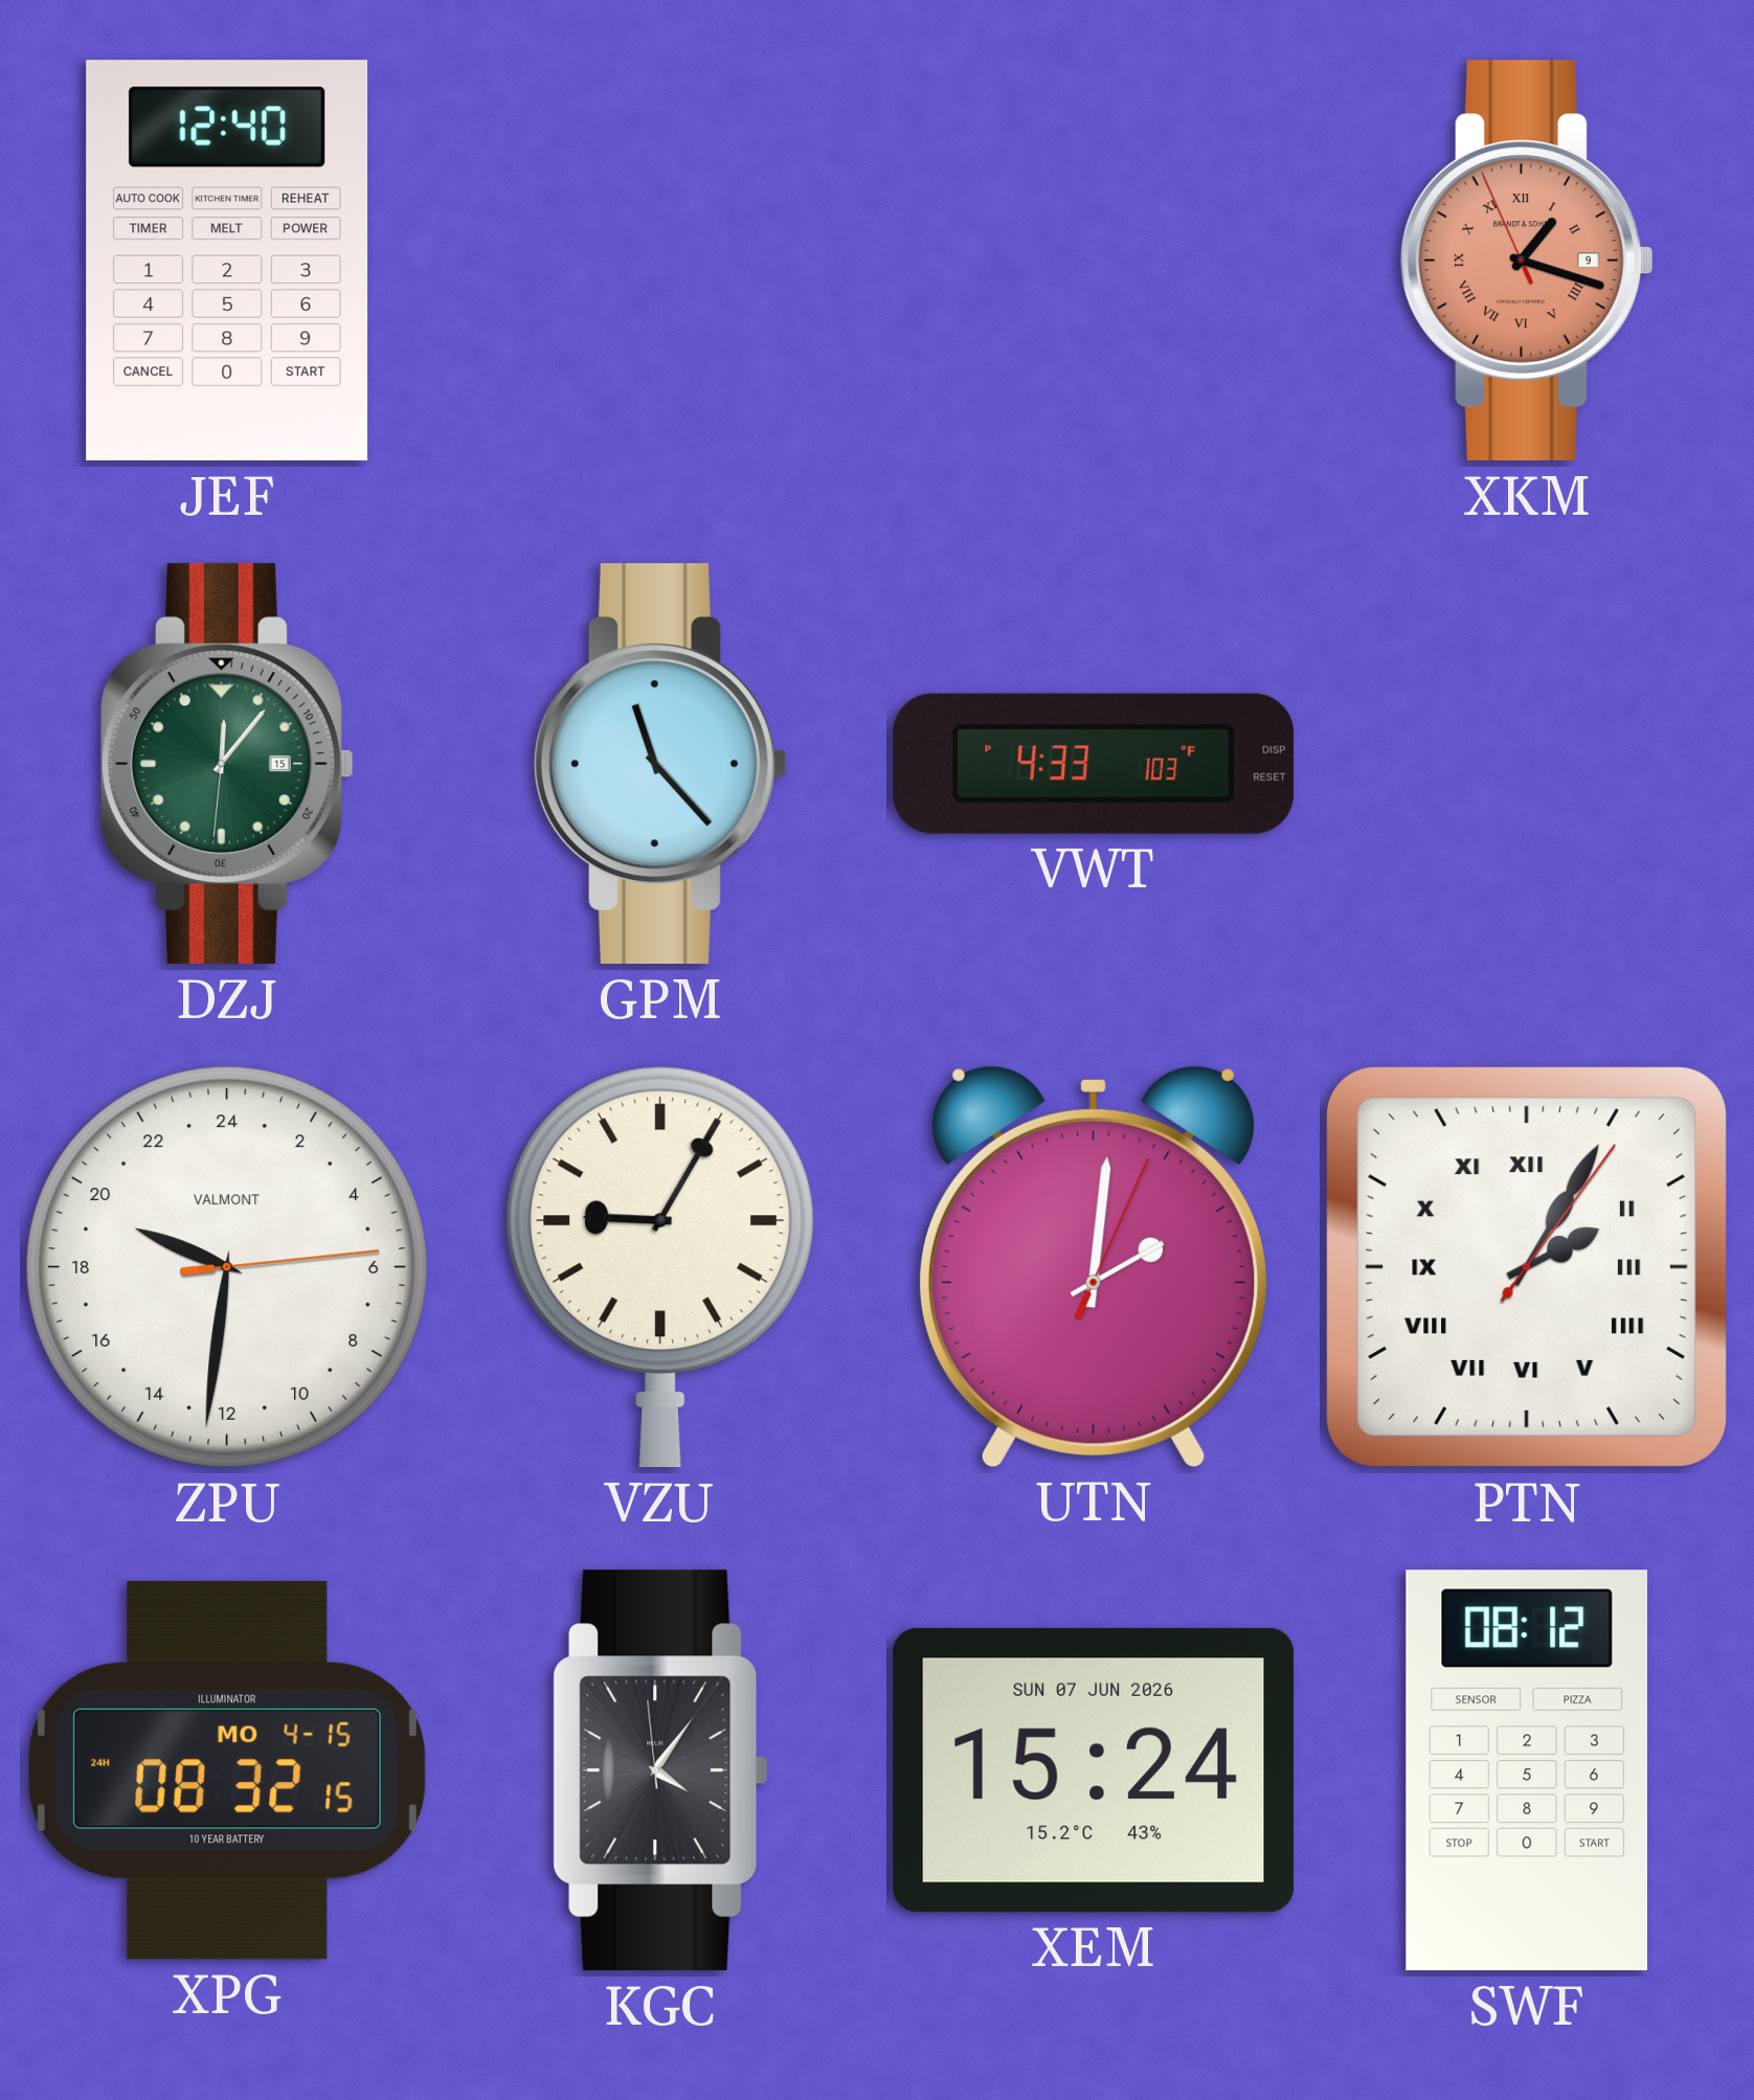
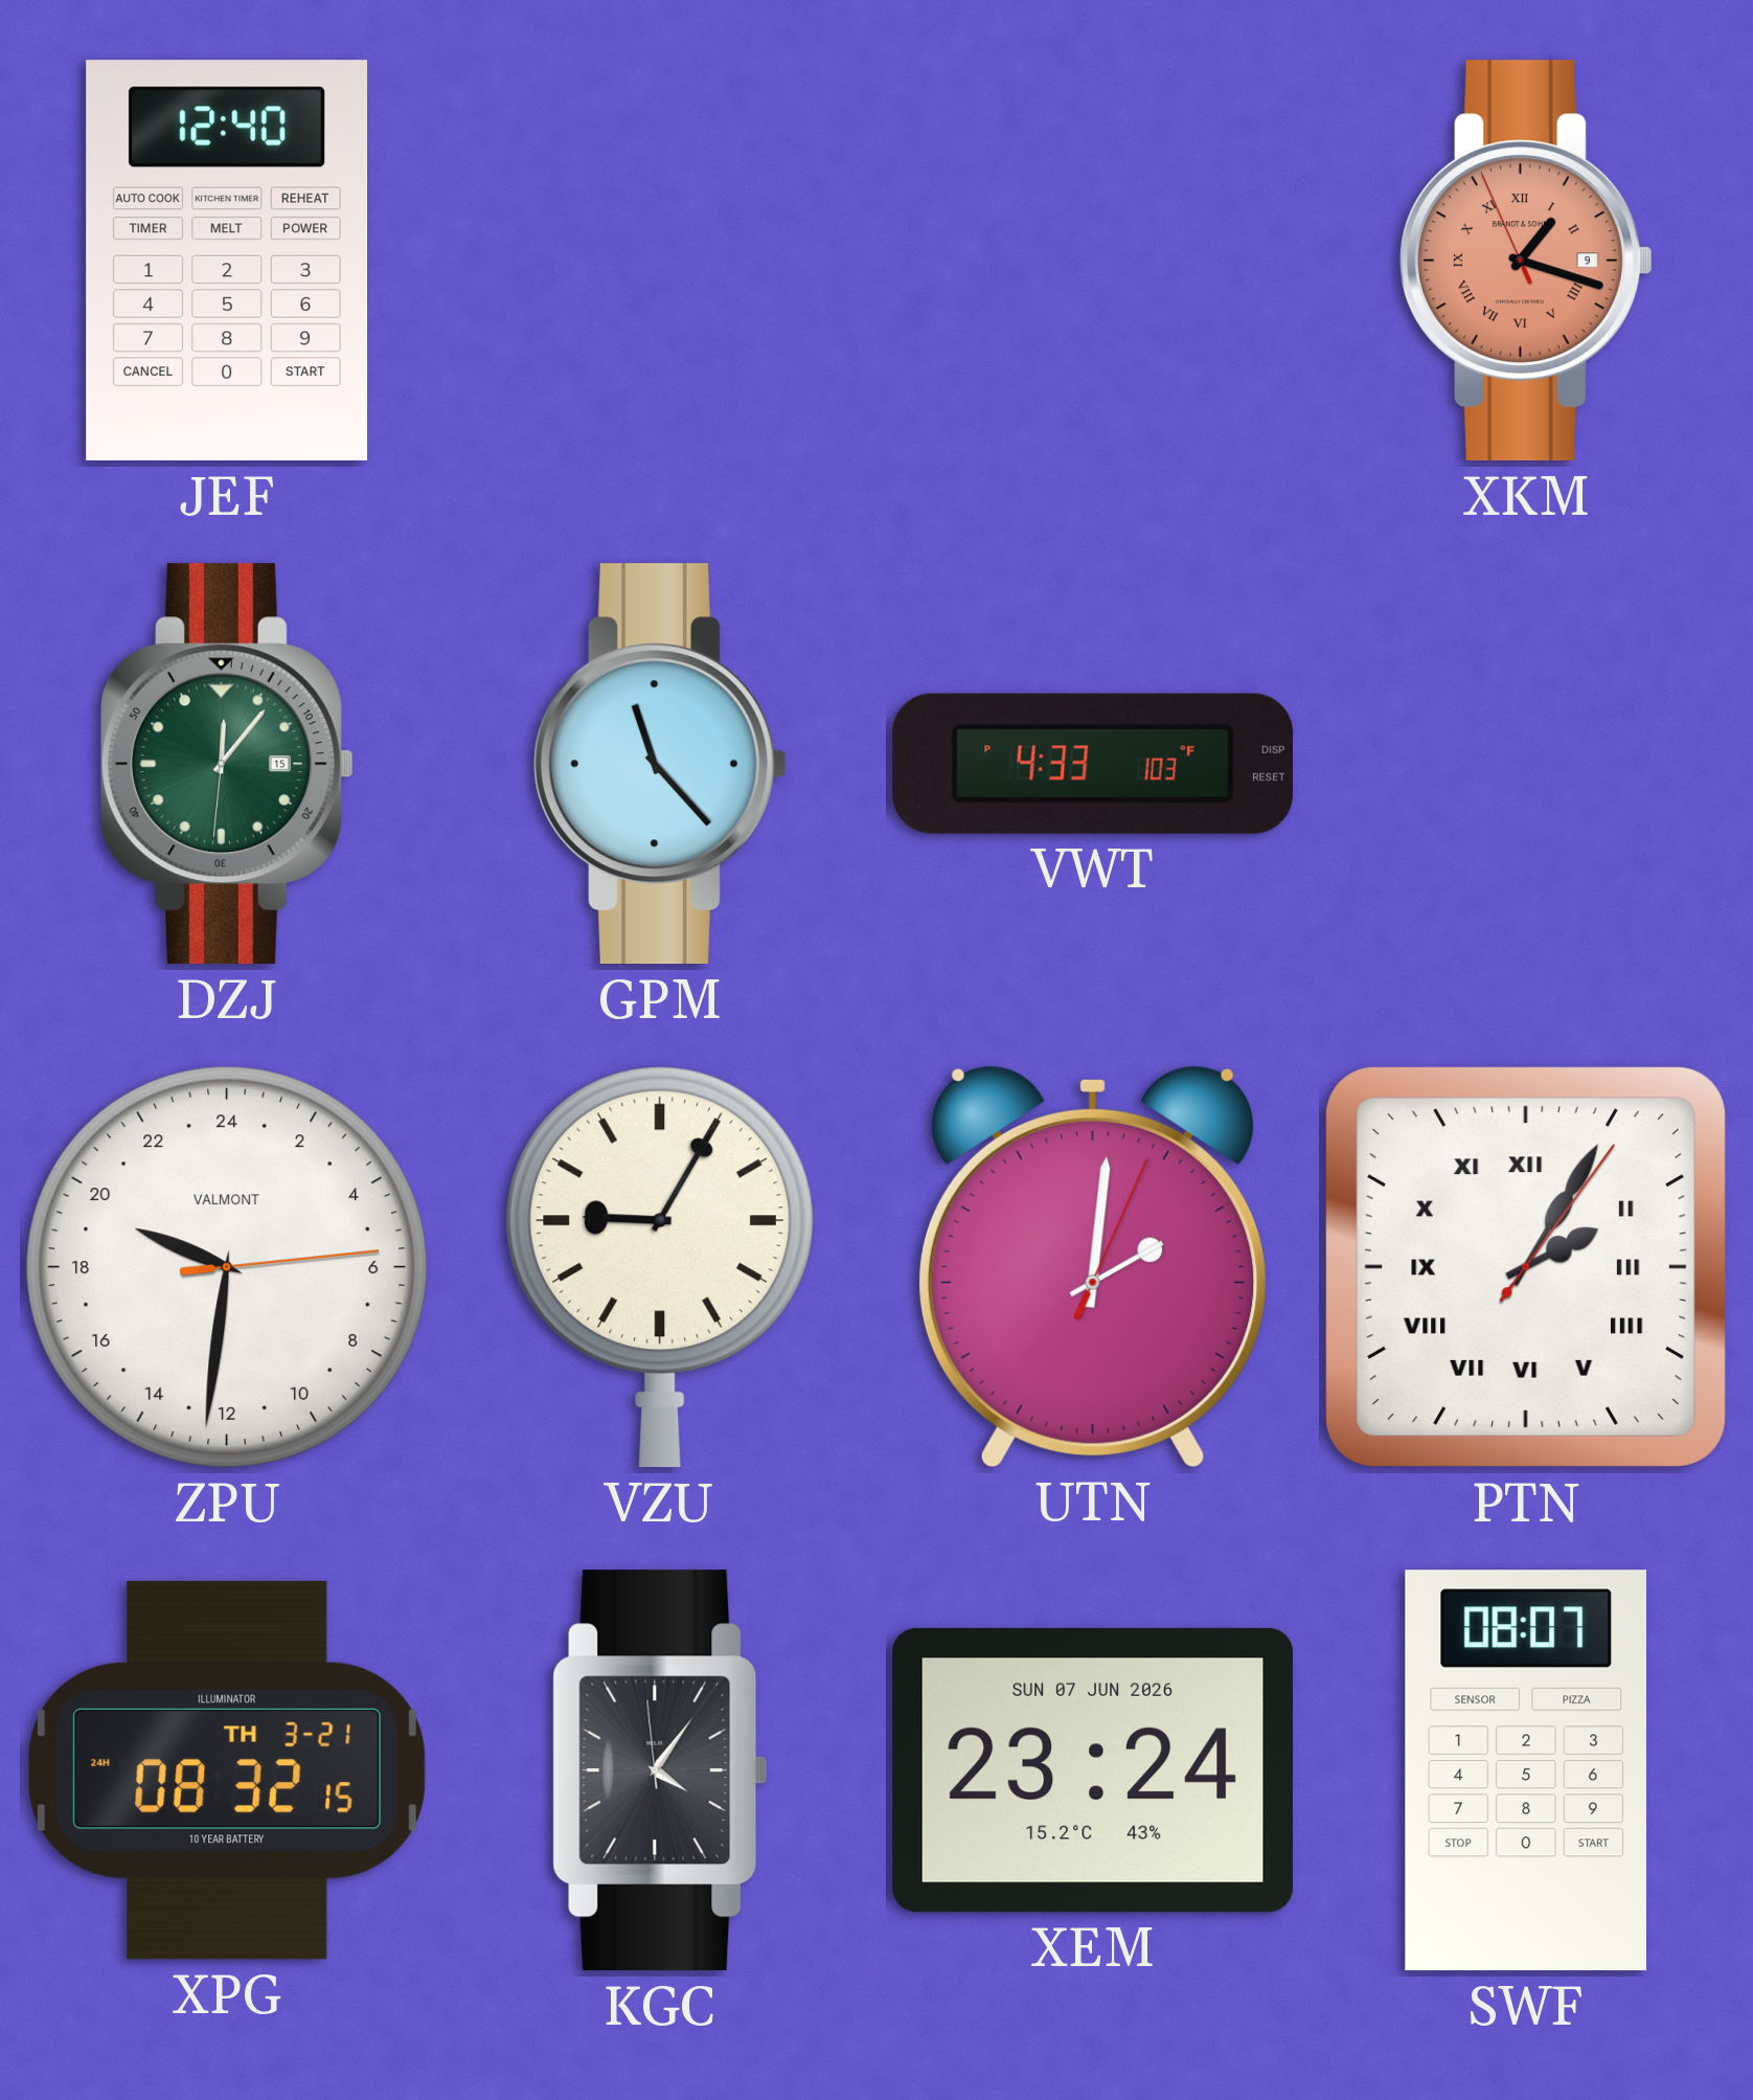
XPG date: MO 4-15 -> TH 3-21 (226, 1770)
XEM: 15:24 -> 23:24 (1093, 1770)
SWF: 08:12 -> 08:07 (1526, 1770)
